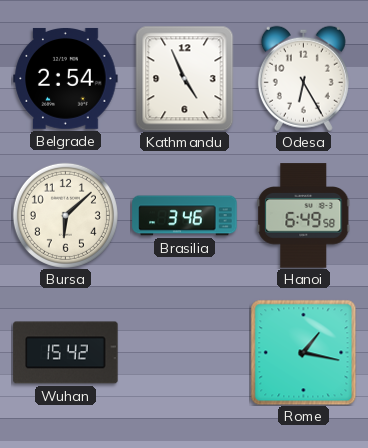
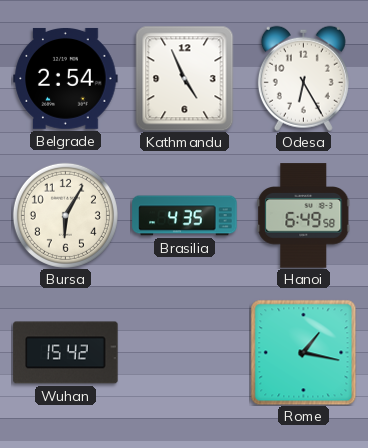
Bursa: 6:08 -> 6:05 (65, 215)
Brasilia: 3:46 -> 4:35 (185, 216)
